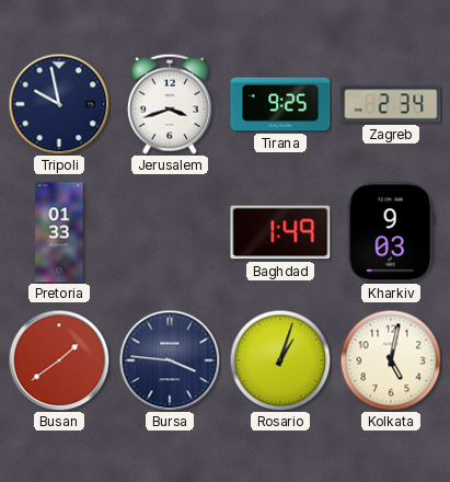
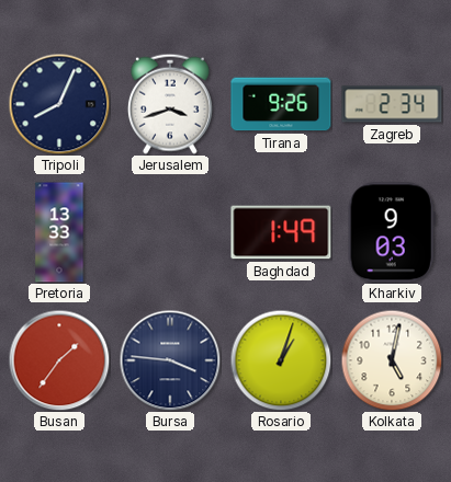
Tripoli: 9:58 -> 8:04 (59, 104)
Tirana: 9:25 -> 9:26 (281, 104)
Pretoria: 01:33 -> 13:33 (59, 232)
Busan: 1:39 -> 1:36 (59, 360)
